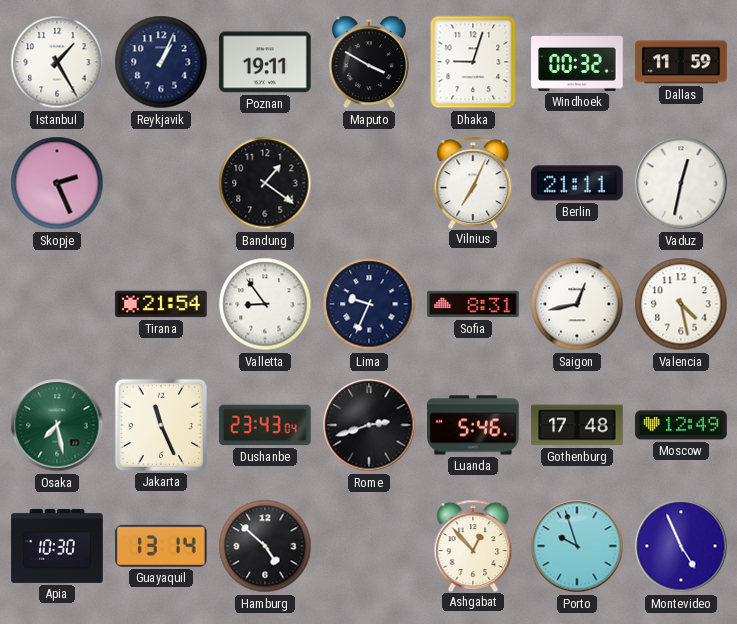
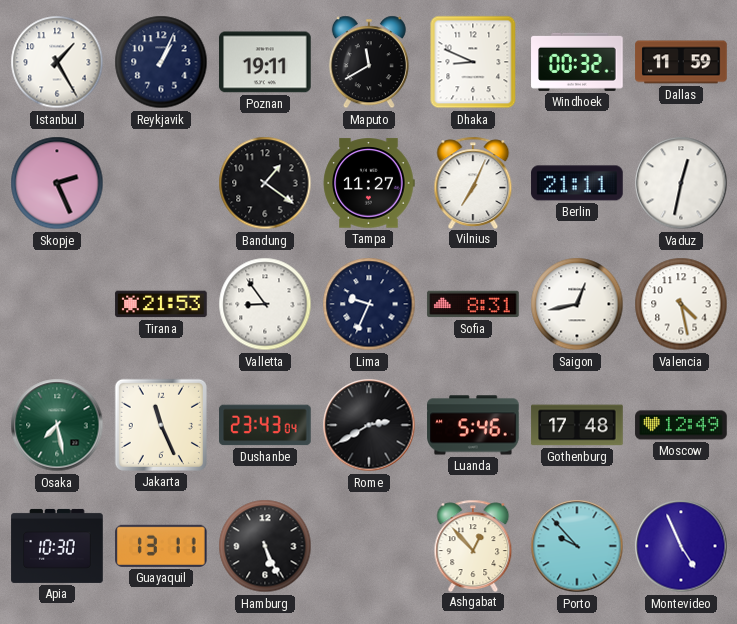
Maputo: 3:50 -> 11:40 (369, 62)
Dhaka: 9:03 -> 8:49 (473, 62)
Tampa: none -> 11:27 (369, 183)
Tirana: 21:54 -> 21:53 (161, 304)
Rome: 2:42 -> 2:40 (369, 425)
Guayaquil: 13:14 -> 13:11 (162, 546)
Hamburg: 4:52 -> 5:26 (265, 546)
Porto: 9:57 -> 9:53 (577, 546)
